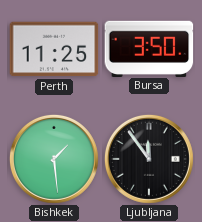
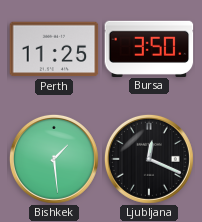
Ljubljana: 11:54 -> 12:19 (149, 159)
